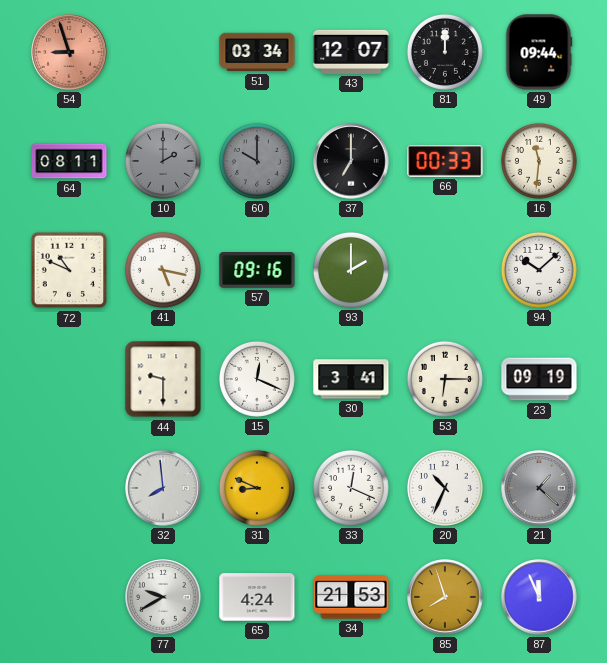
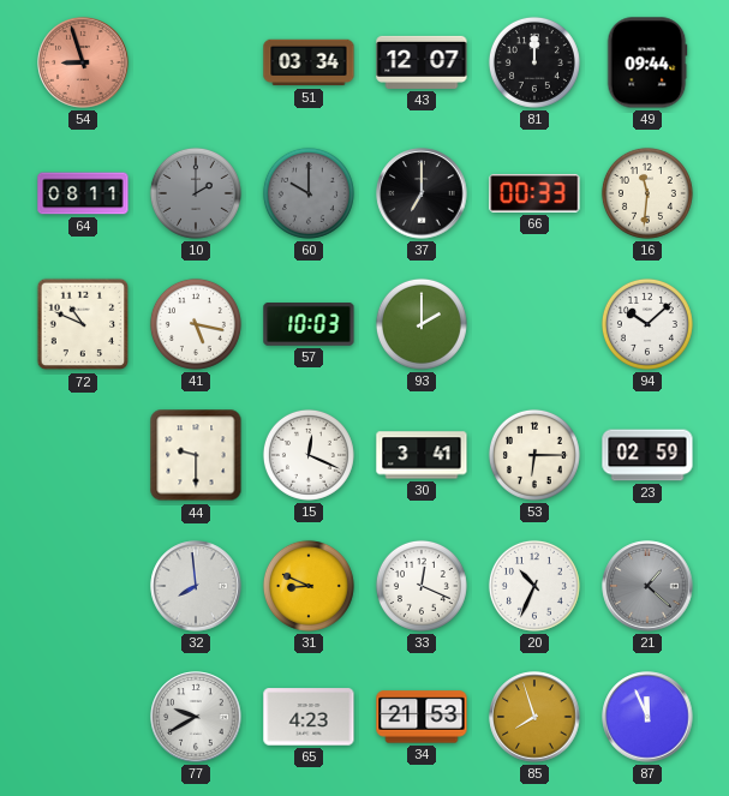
57: 09:16 -> 10:03 (309, 325)
23: 09:19 -> 02:59 (647, 455)
65: 4:24 -> 4:23 (309, 717)
